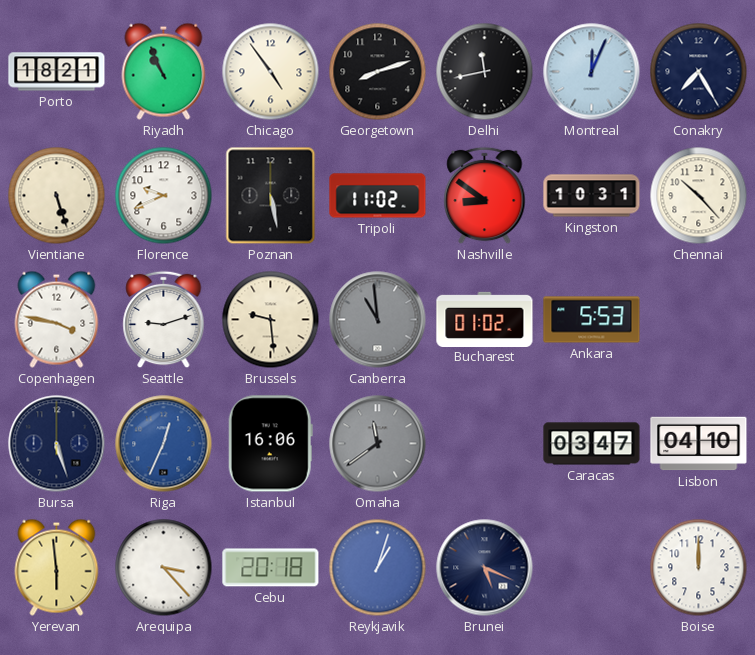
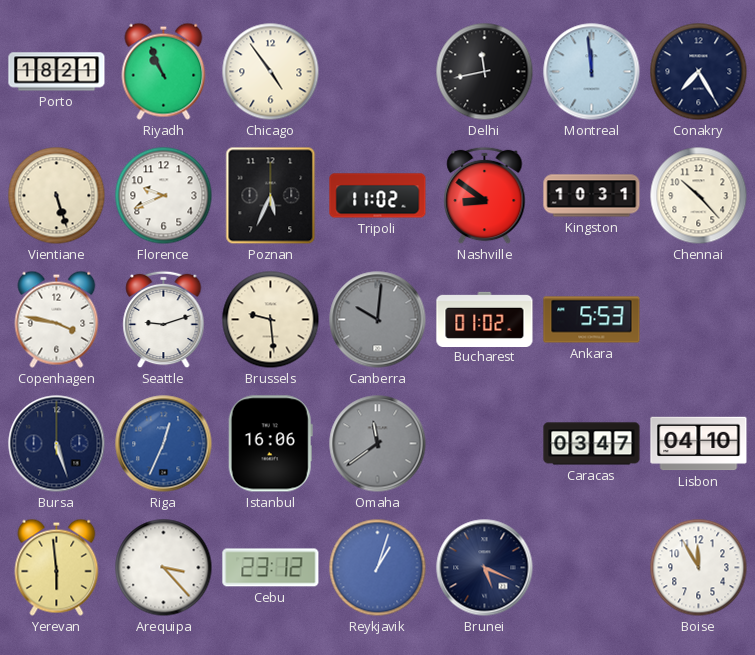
Georgetown: 8:12 -> none (378, 72)
Montreal: 12:04 -> 11:59 (592, 72)
Poznan: 5:28 -> 5:34 (271, 196)
Canberra: 10:59 -> 10:01 (378, 320)
Cebu: 20:18 -> 23:12 (271, 568)
Boise: 12:00 -> 11:55 (699, 568)
